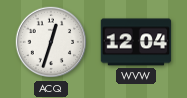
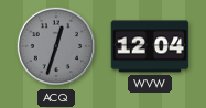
ACQ dial: white -> grey (56, 46)
